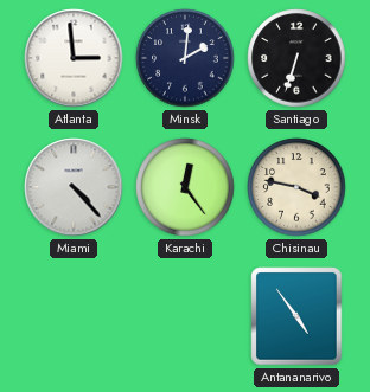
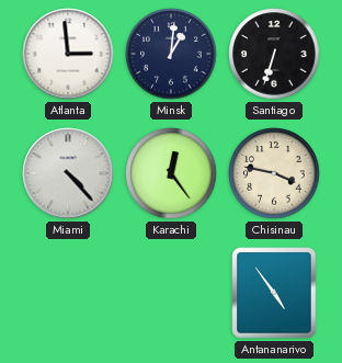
Minsk: 2:01 -> 1:01 (171, 54)
